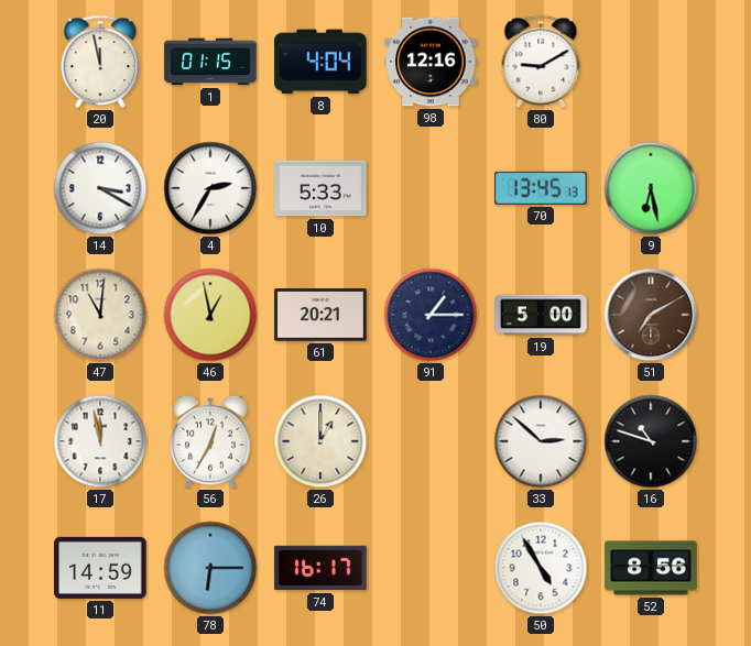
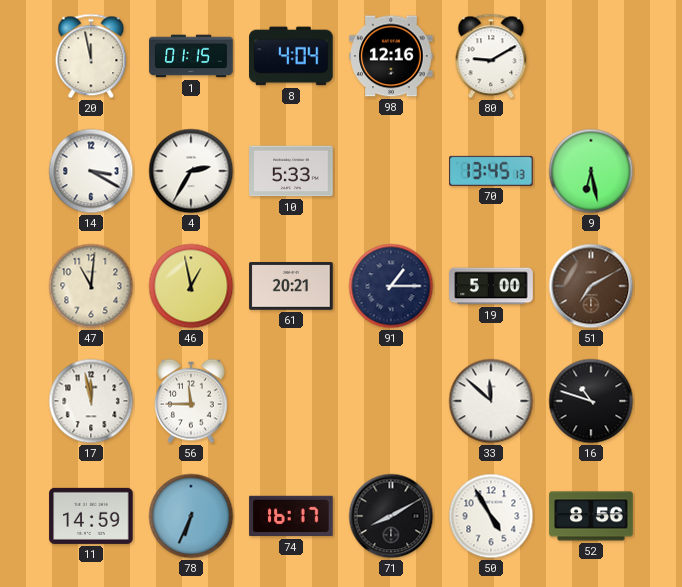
56: 12:35 -> 11:45 (191, 401)
26: 1:00 -> none (320, 441)
33: 2:52 -> 11:52 (491, 401)
78: 6:15 -> 6:34 (191, 516)
71: none -> 8:10 (391, 516)
